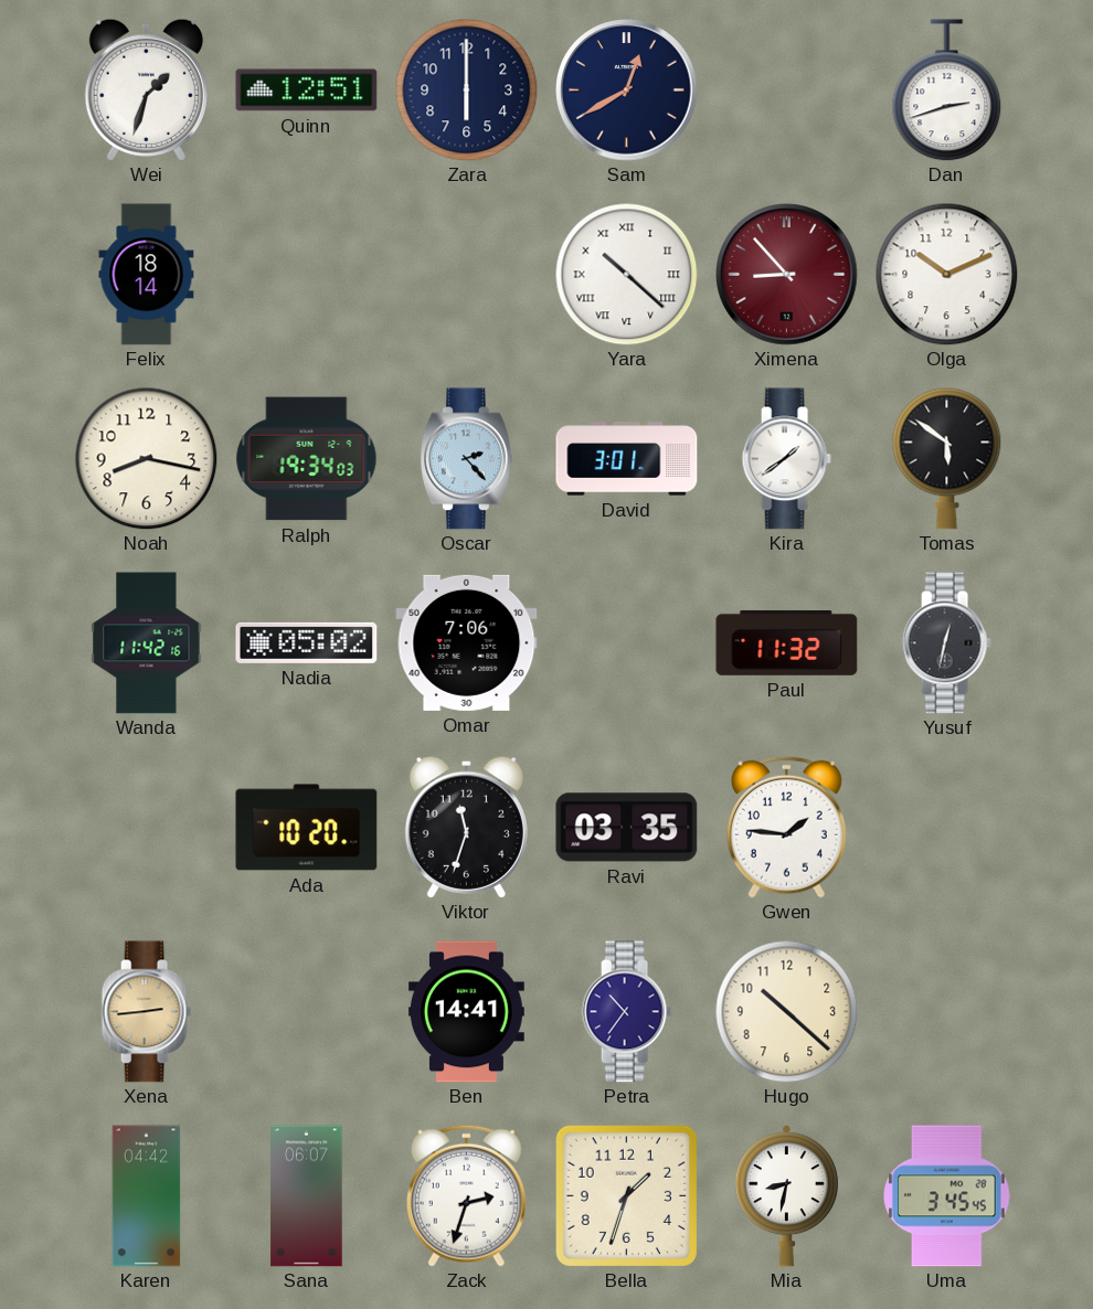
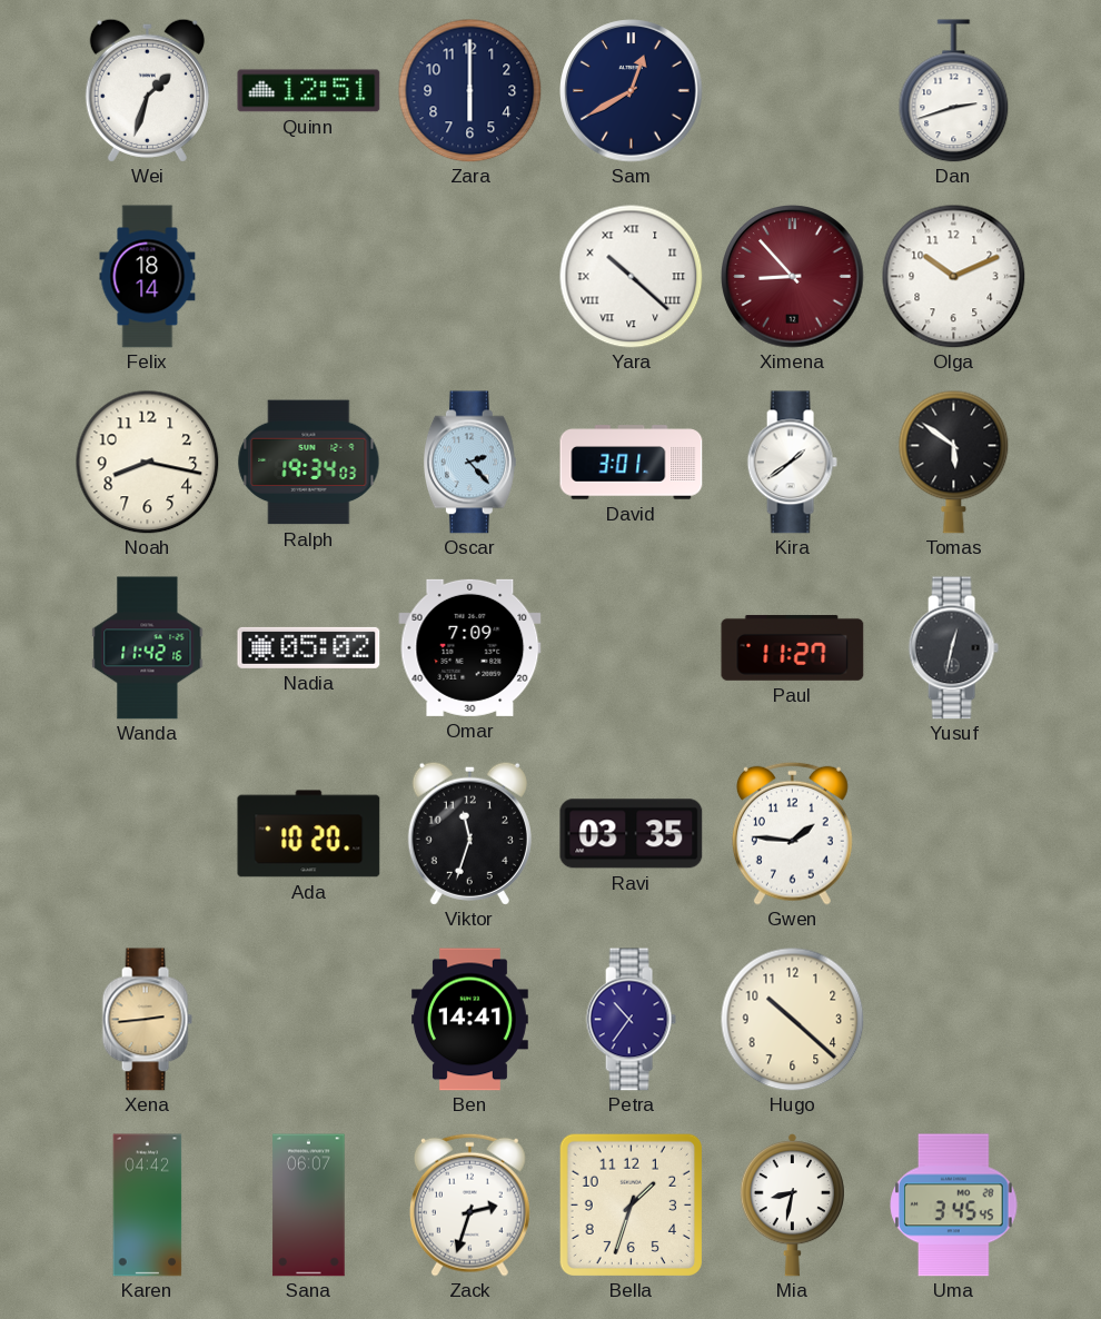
Omar: 7:06 -> 7:09 (470, 647)
Paul: 11:32 -> 11:27 (793, 647)
